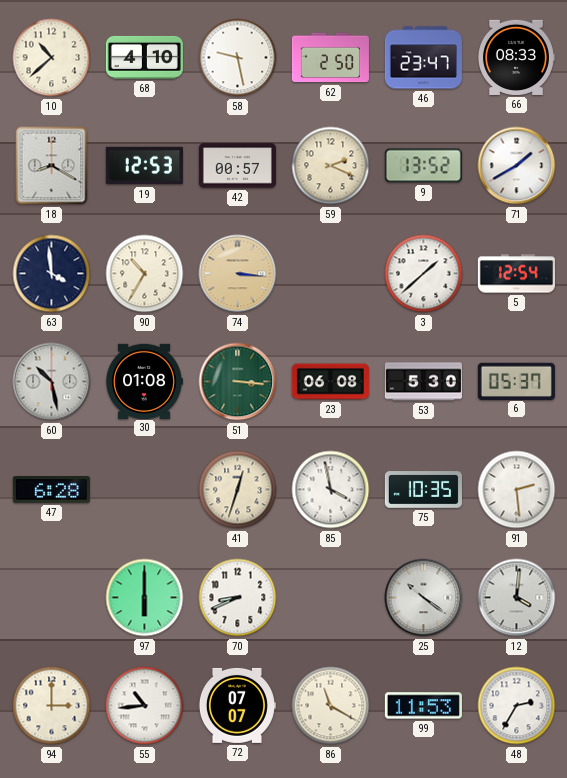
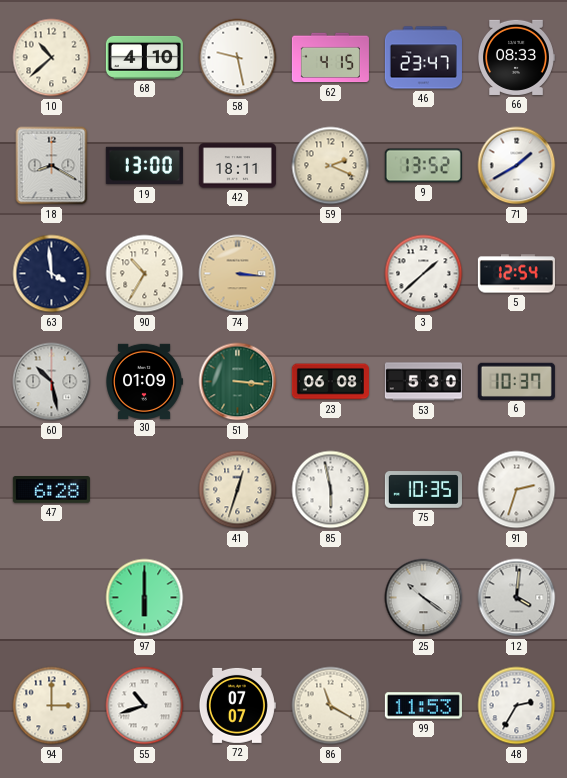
62: 2:50 -> 4:15 (330, 58)
19: 12:53 -> 13:00 (144, 166)
42: 00:57 -> 18:11 (237, 166)
30: 01:08 -> 01:09 (145, 381)
6: 05:37 -> 10:37 (516, 381)
85: 3:58 -> 5:58 (331, 490)
91: 2:29 -> 2:33 (517, 490)
70: 8:41 -> none (238, 598)
55: 10:44 -> 10:42 (145, 706)
